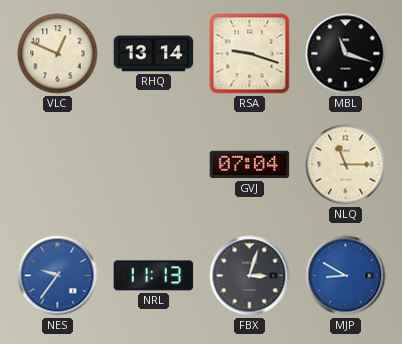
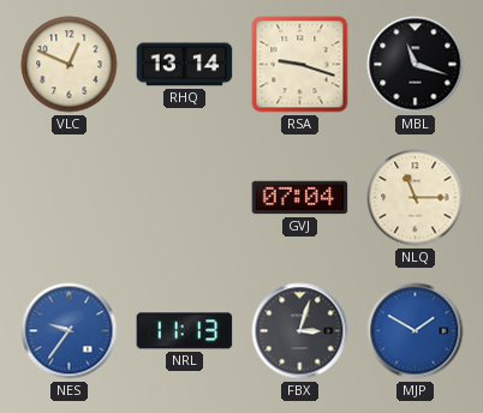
MJP: 8:50 -> 1:50 (416, 331)
